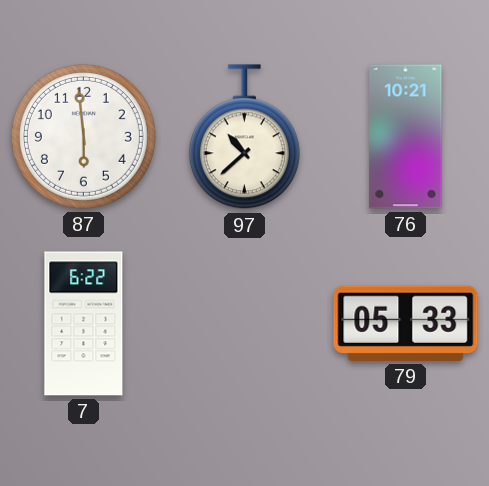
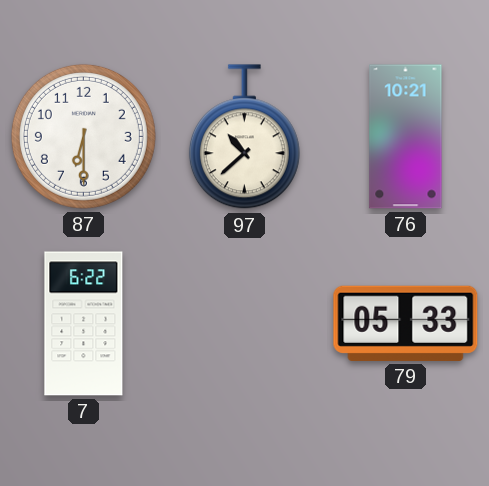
87: 5:59 -> 6:30 (83, 136)
